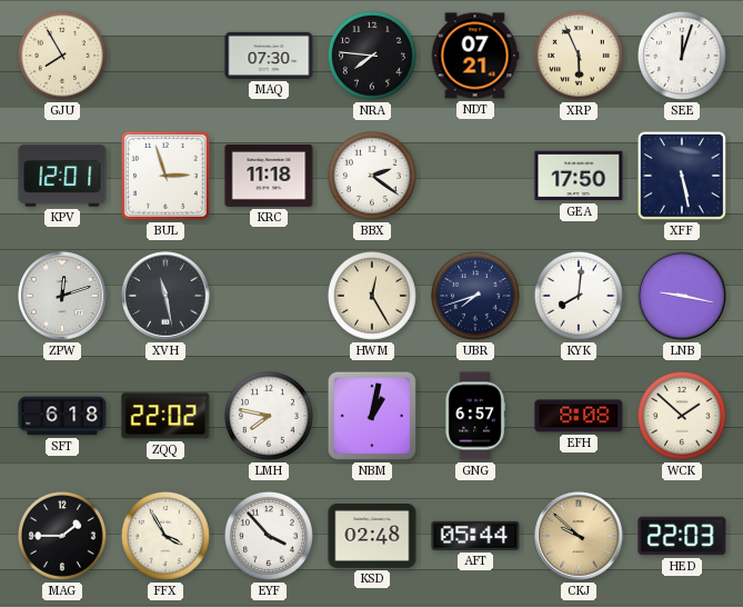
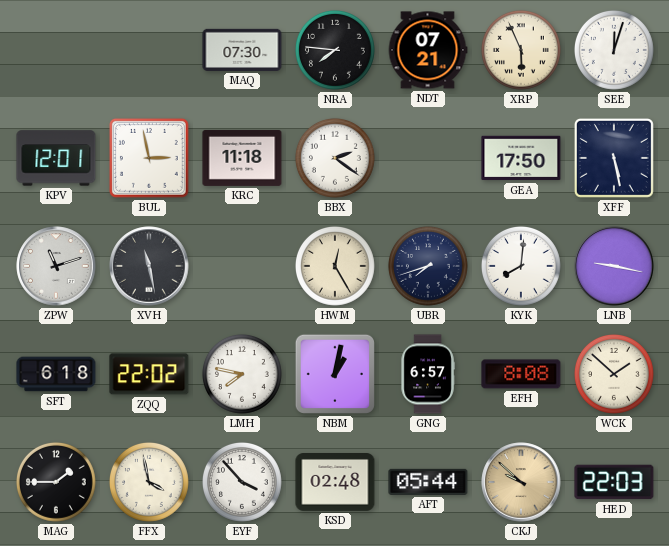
GJU: 7:55 -> none (62, 56)
BUL: 2:57 -> 2:58 (149, 158)
ZPW: 12:12 -> 11:12 (56, 266)
FFX: 3:55 -> 3:58 (149, 482)
